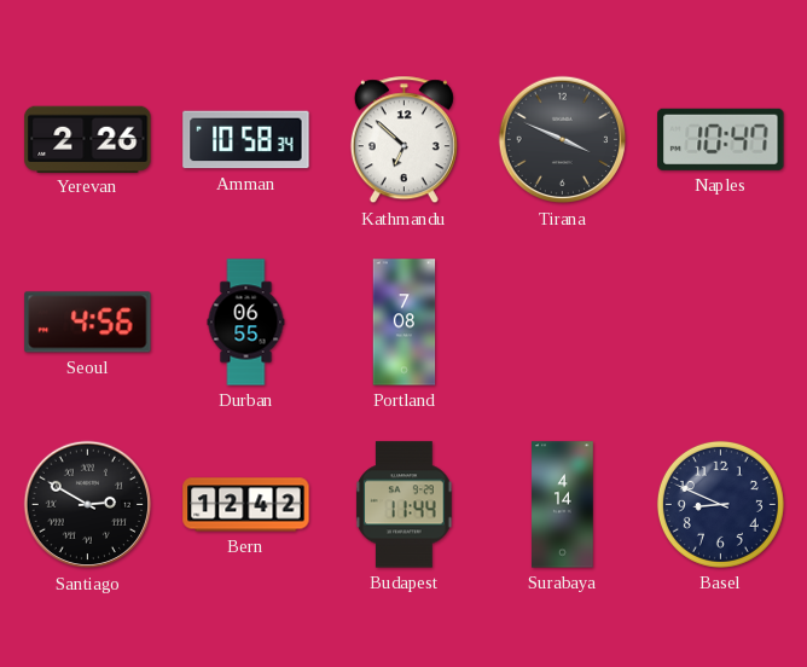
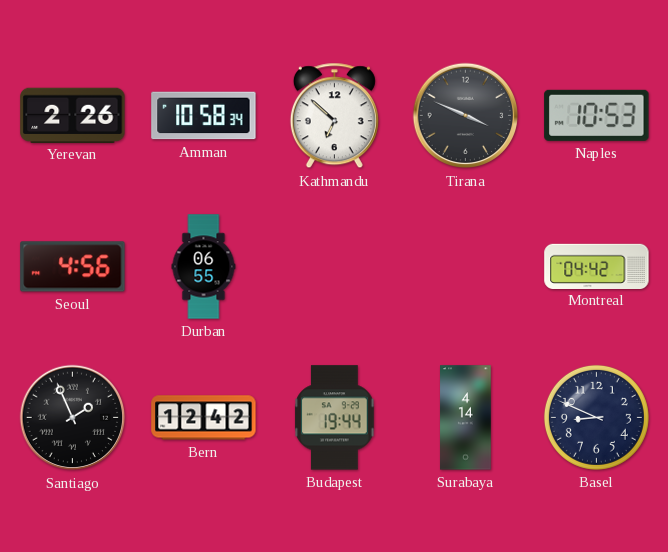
Naples: 10:47 -> 10:53 (597, 115)
Portland: 7:08 -> none (405, 323)
Montreal: none -> 04:42 (597, 266)
Santiago: 2:50 -> 1:56 (73, 418)
Budapest: 11:44 -> 19:44 (335, 418)
